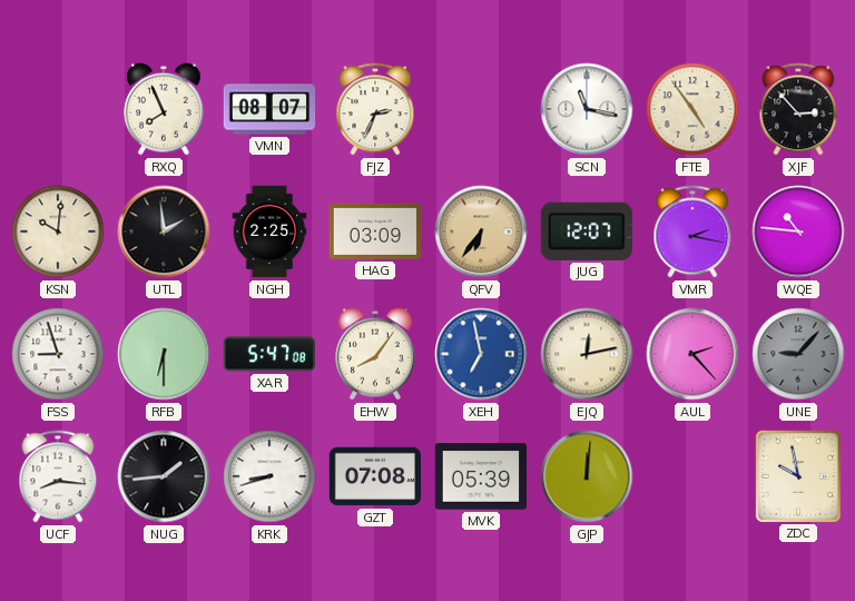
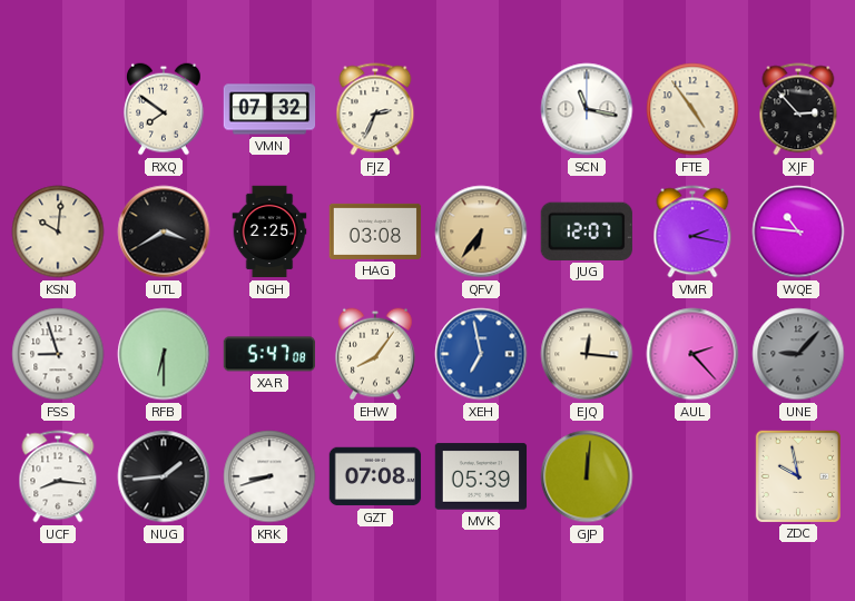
RXQ: 7:56 -> 7:51 (165, 109)
VMN: 08:07 -> 07:32 (269, 109)
UTL: 1:59 -> 3:40 (164, 231)
HAG: 03:09 -> 03:08 (375, 231)
EJQ: 12:13 -> 12:16 (587, 354)
